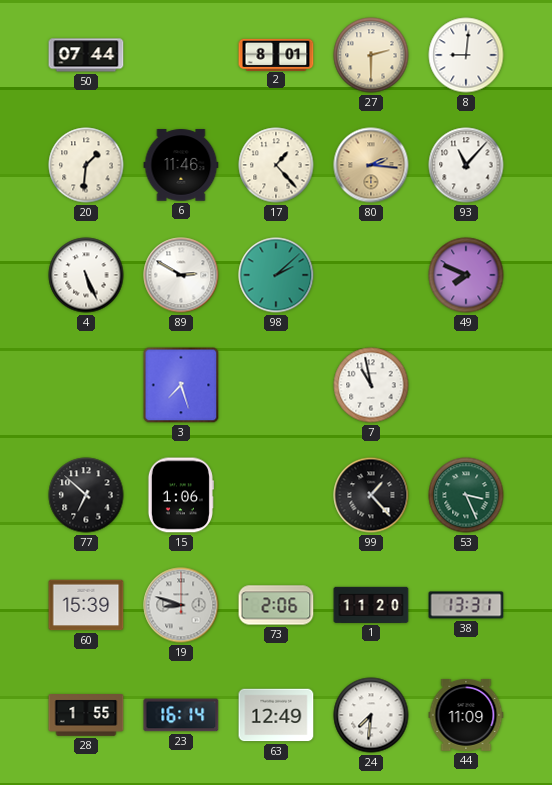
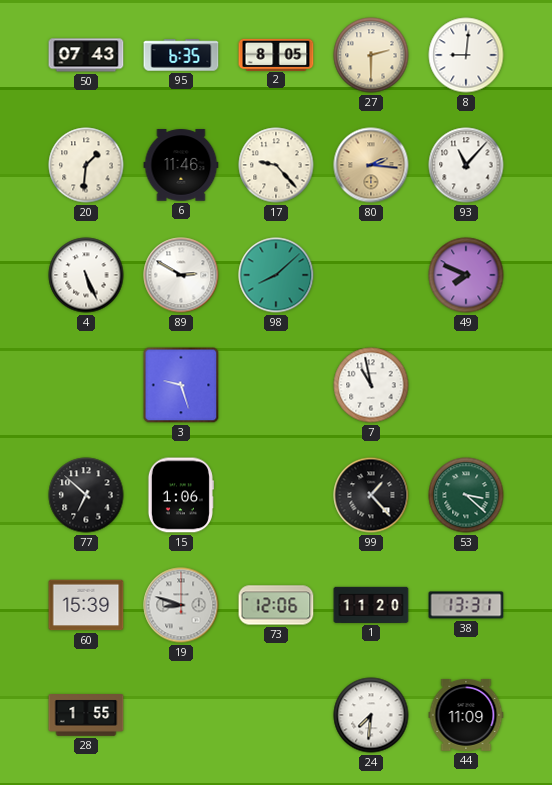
50: 07:44 -> 07:43 (86, 55)
95: none -> 6:35 (181, 55)
2: 8:01 -> 8:05 (276, 54)
17: 1:23 -> 9:23 (276, 165)
98: 2:08 -> 8:08 (276, 275)
3: 7:27 -> 9:27 (181, 385)
53: 3:26 -> 3:22 (466, 495)
73: 2:06 -> 12:06 (276, 605)
23: 16:14 -> none (181, 715)
63: 12:49 -> none (276, 715)
